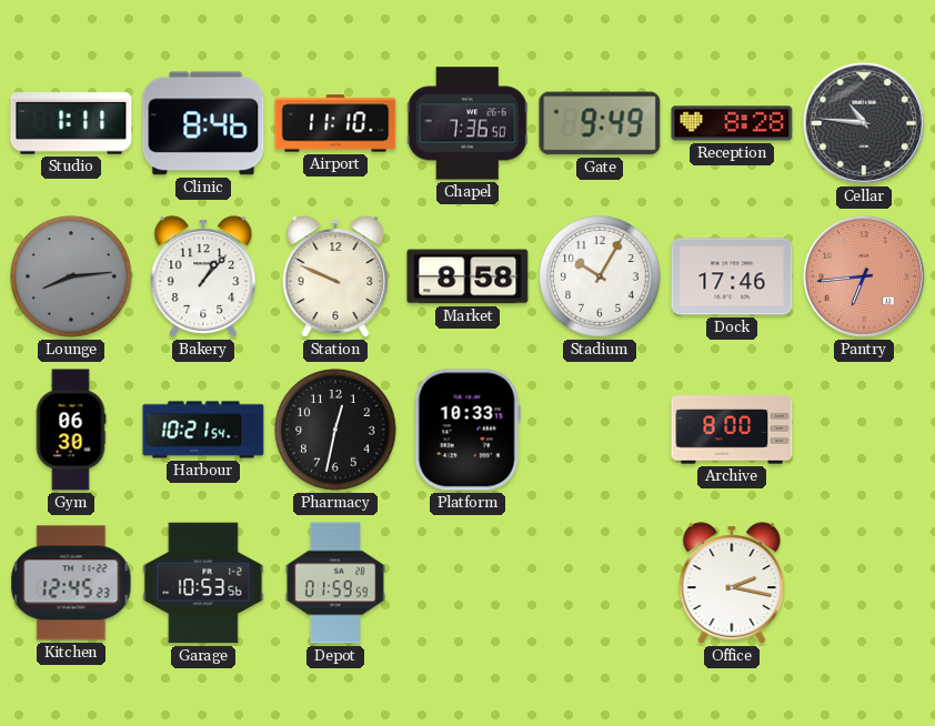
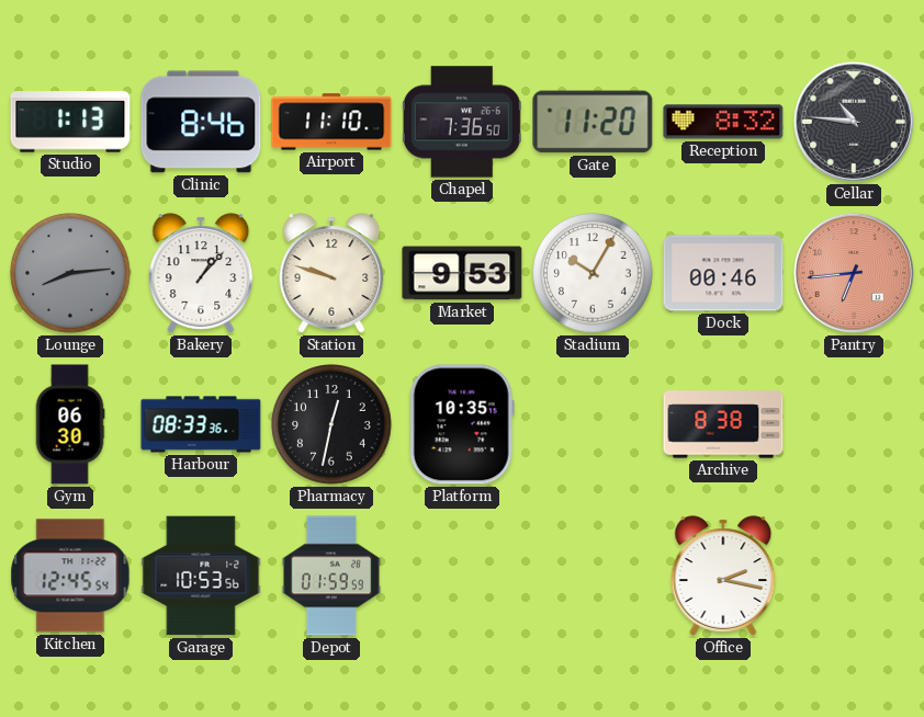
Studio: 1:11 -> 1:13 (70, 122)
Gate: 9:49 -> 11:20 (593, 122)
Reception: 8:28 -> 8:32 (723, 122)
Station: 9:49 -> 9:48 (331, 273)
Market: 8:58 -> 9:53 (462, 273)
Dock: 17:46 -> 00:46 (723, 273)
Harbour: 10:21 -> 08:33 (201, 424)
Platform: 10:33 -> 10:35 (462, 424)
Archive: 8:00 -> 8:38 (723, 424)
Kitchen: 12:45:23 -> 12:45:54 (70, 576)
